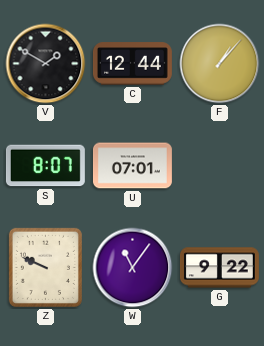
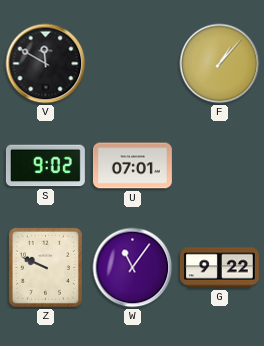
V: 1:50 -> 11:50 (46, 64)
C: 12:44 -> none (132, 64)
S: 8:07 -> 9:02 (45, 166)
